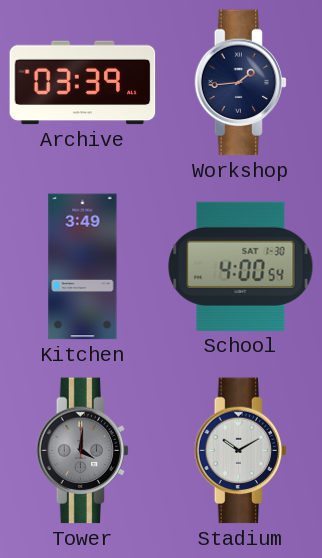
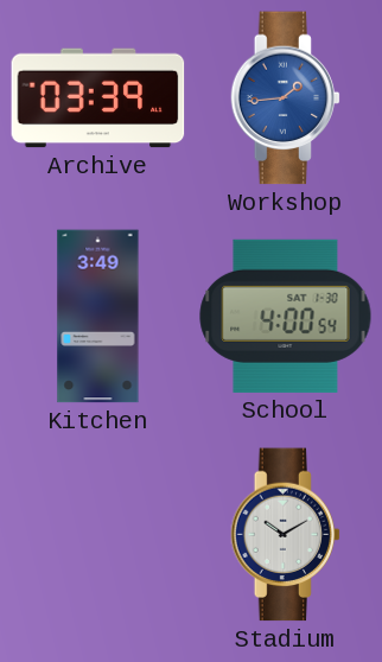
Workshop dial: navy -> blue (286, 98)
Tower: 4:01 -> none (83, 451)
